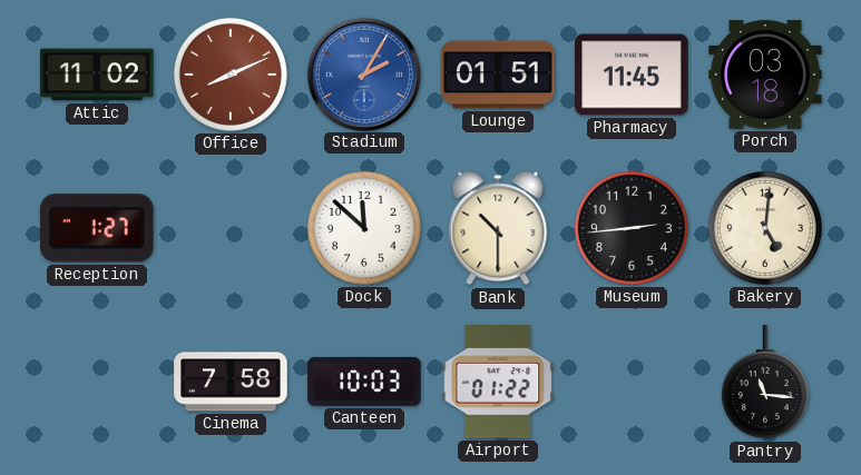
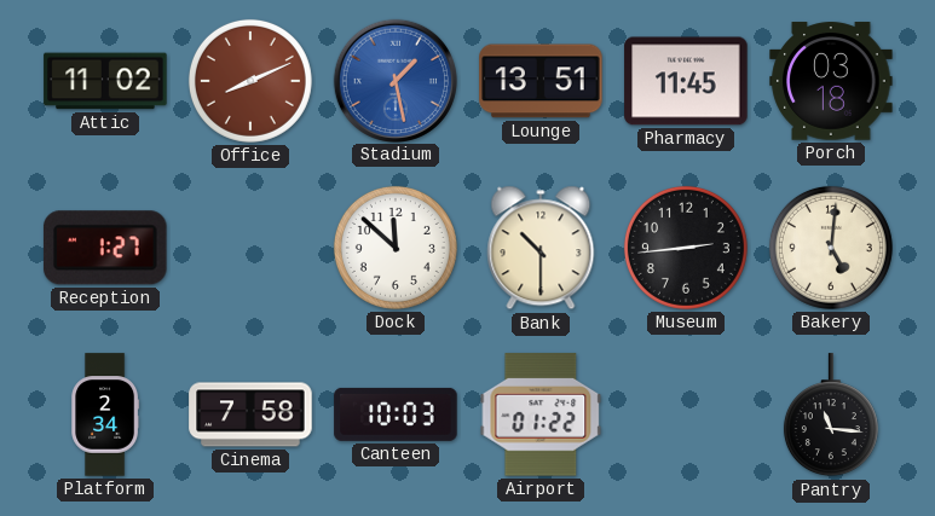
Stadium: 2:05 -> 1:28 (394, 80)
Lounge: 01:51 -> 13:51 (541, 81)
Platform: none -> 2:34 (105, 414)
